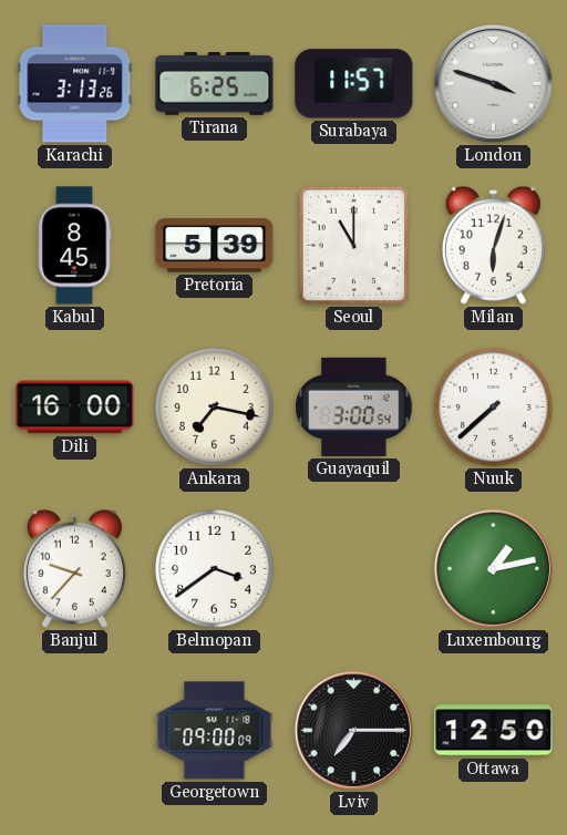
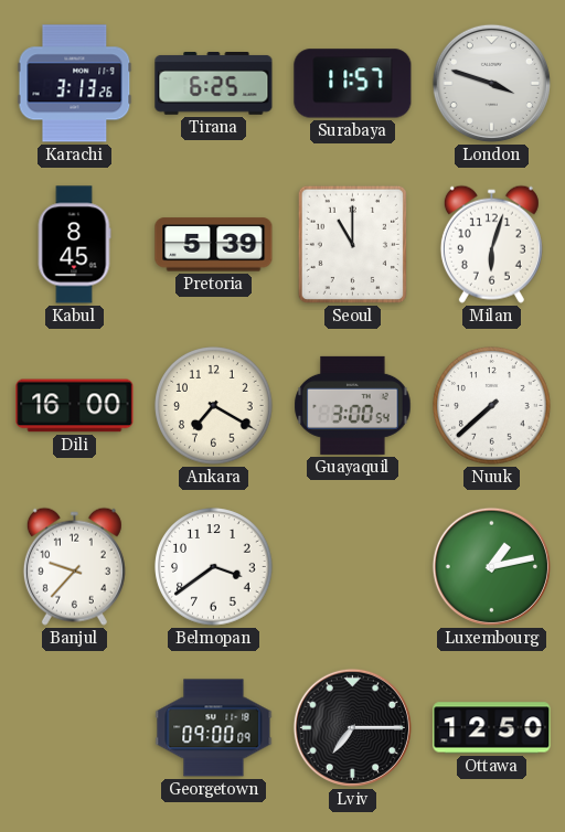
Ankara: 7:17 -> 7:20 (214, 406)
